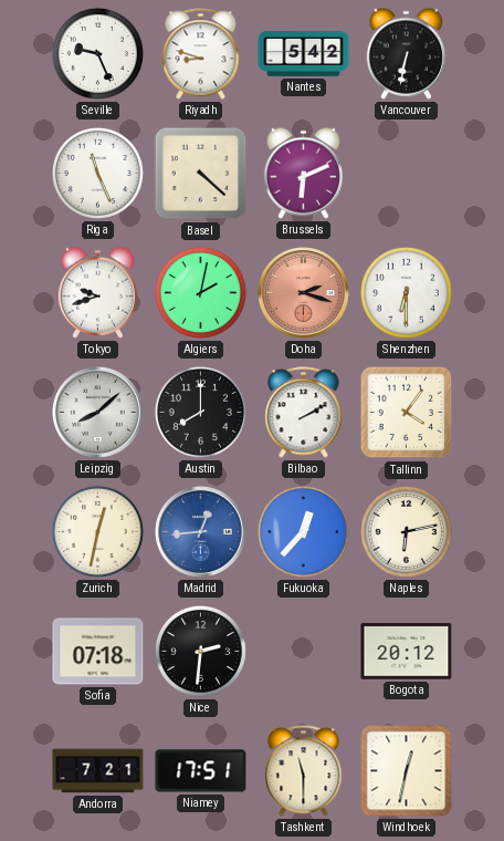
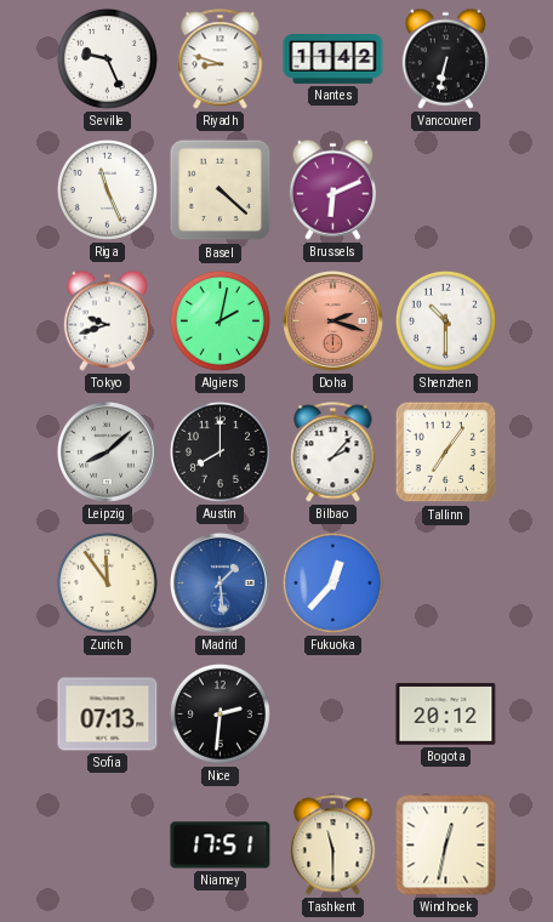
Nantes: 5:42 -> 11:42 (333, 59)
Shenzhen: 6:30 -> 10:30 (445, 320)
Bilbao: 2:10 -> 2:07 (333, 453)
Tallinn: 4:06 -> 7:06 (446, 453)
Zurich: 12:32 -> 11:54 (107, 582)
Madrid: 12:44 -> 1:29 (221, 584)
Naples: 6:13 -> none (406, 531)
Sofia: 07:18 -> 07:13 (108, 715)
Andorra: 7:21 -> none (98, 771)
